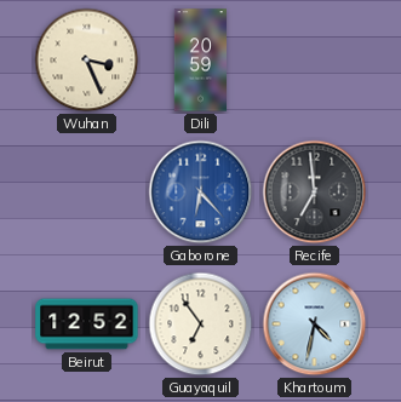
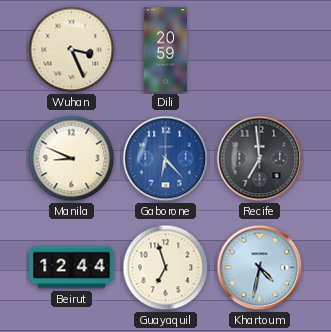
Manila: none -> 8:49 (72, 159)
Beirut: 12:52 -> 12:44 (72, 268)
Guayaquil: 6:54 -> 6:57 (166, 268)
